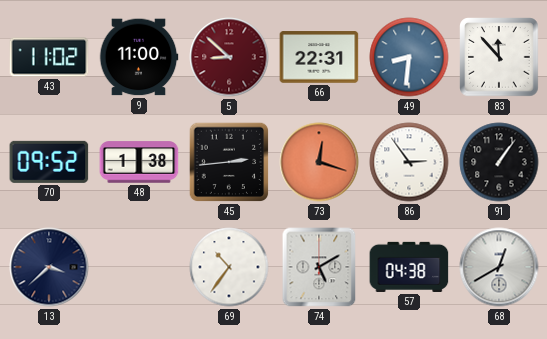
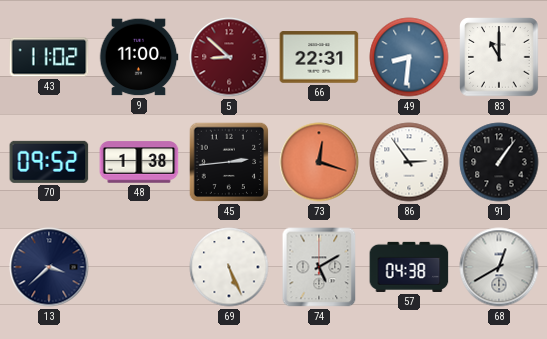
83: 11:53 -> 11:00 (499, 57)
69: 10:36 -> 5:26 (229, 267)
